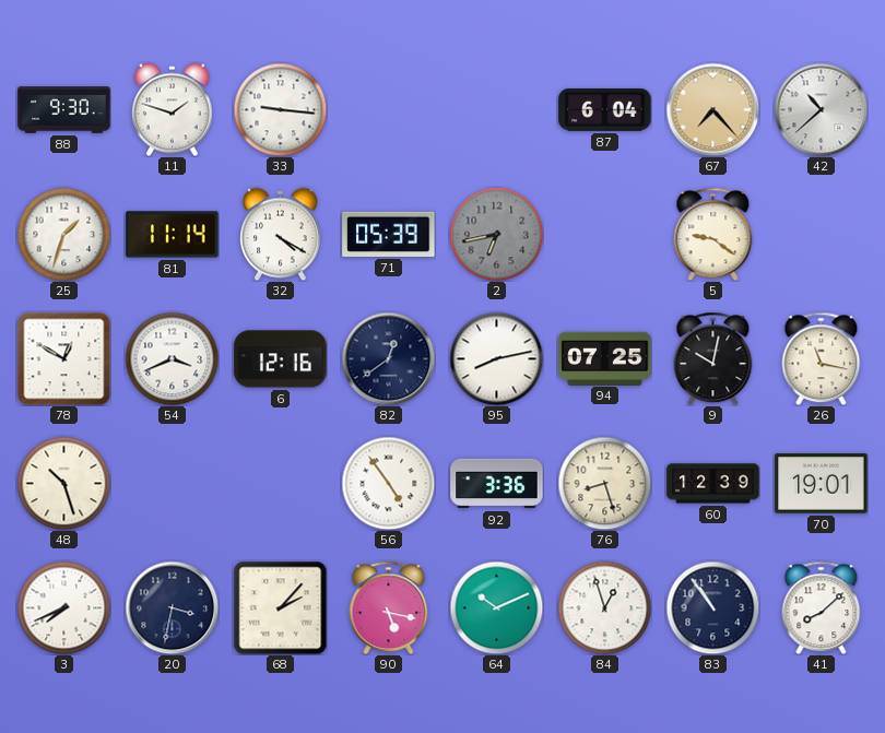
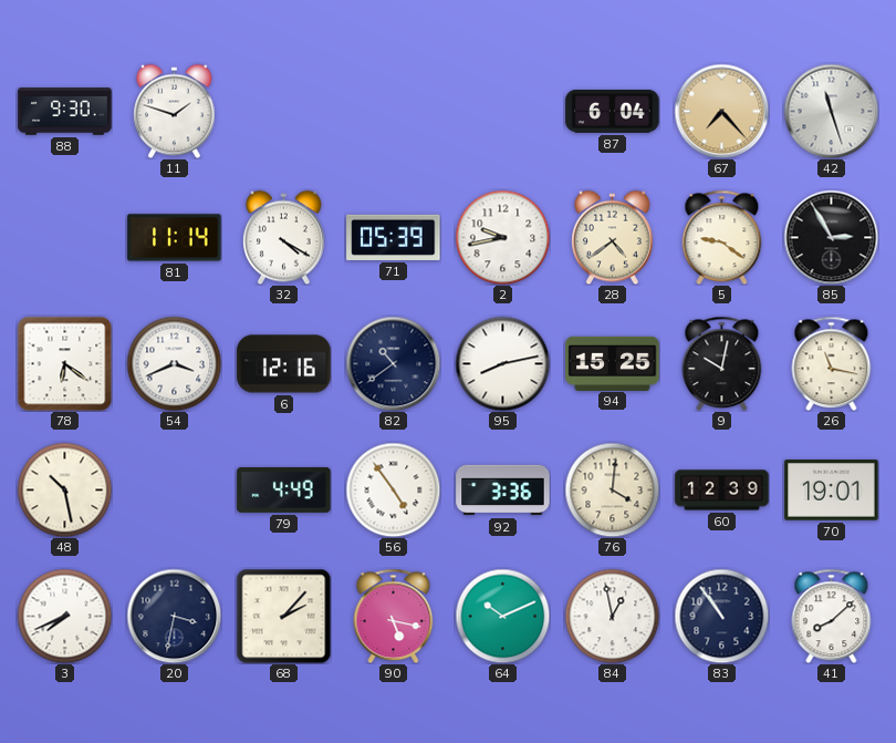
33: 9:16 -> none (280, 109)
42: 10:38 -> 11:27 (831, 111)
25: 1:33 -> none (63, 234)
2: 6:43 -> 9:43 (502, 237)
2 dial: grey -> white (502, 237)
28: none -> 4:39 (613, 237)
85: none -> 2:55 (831, 237)
78: 12:50 -> 6:21 (64, 363)
82: 12:39 -> 10:39 (393, 363)
94: 07:25 -> 15:25 (613, 363)
48: 10:27 -> 10:28 (64, 489)
79: none -> 4:49 (284, 489)
76: 8:27 -> 4:01 (612, 489)
84: 12:57 -> 12:58 (612, 616)
